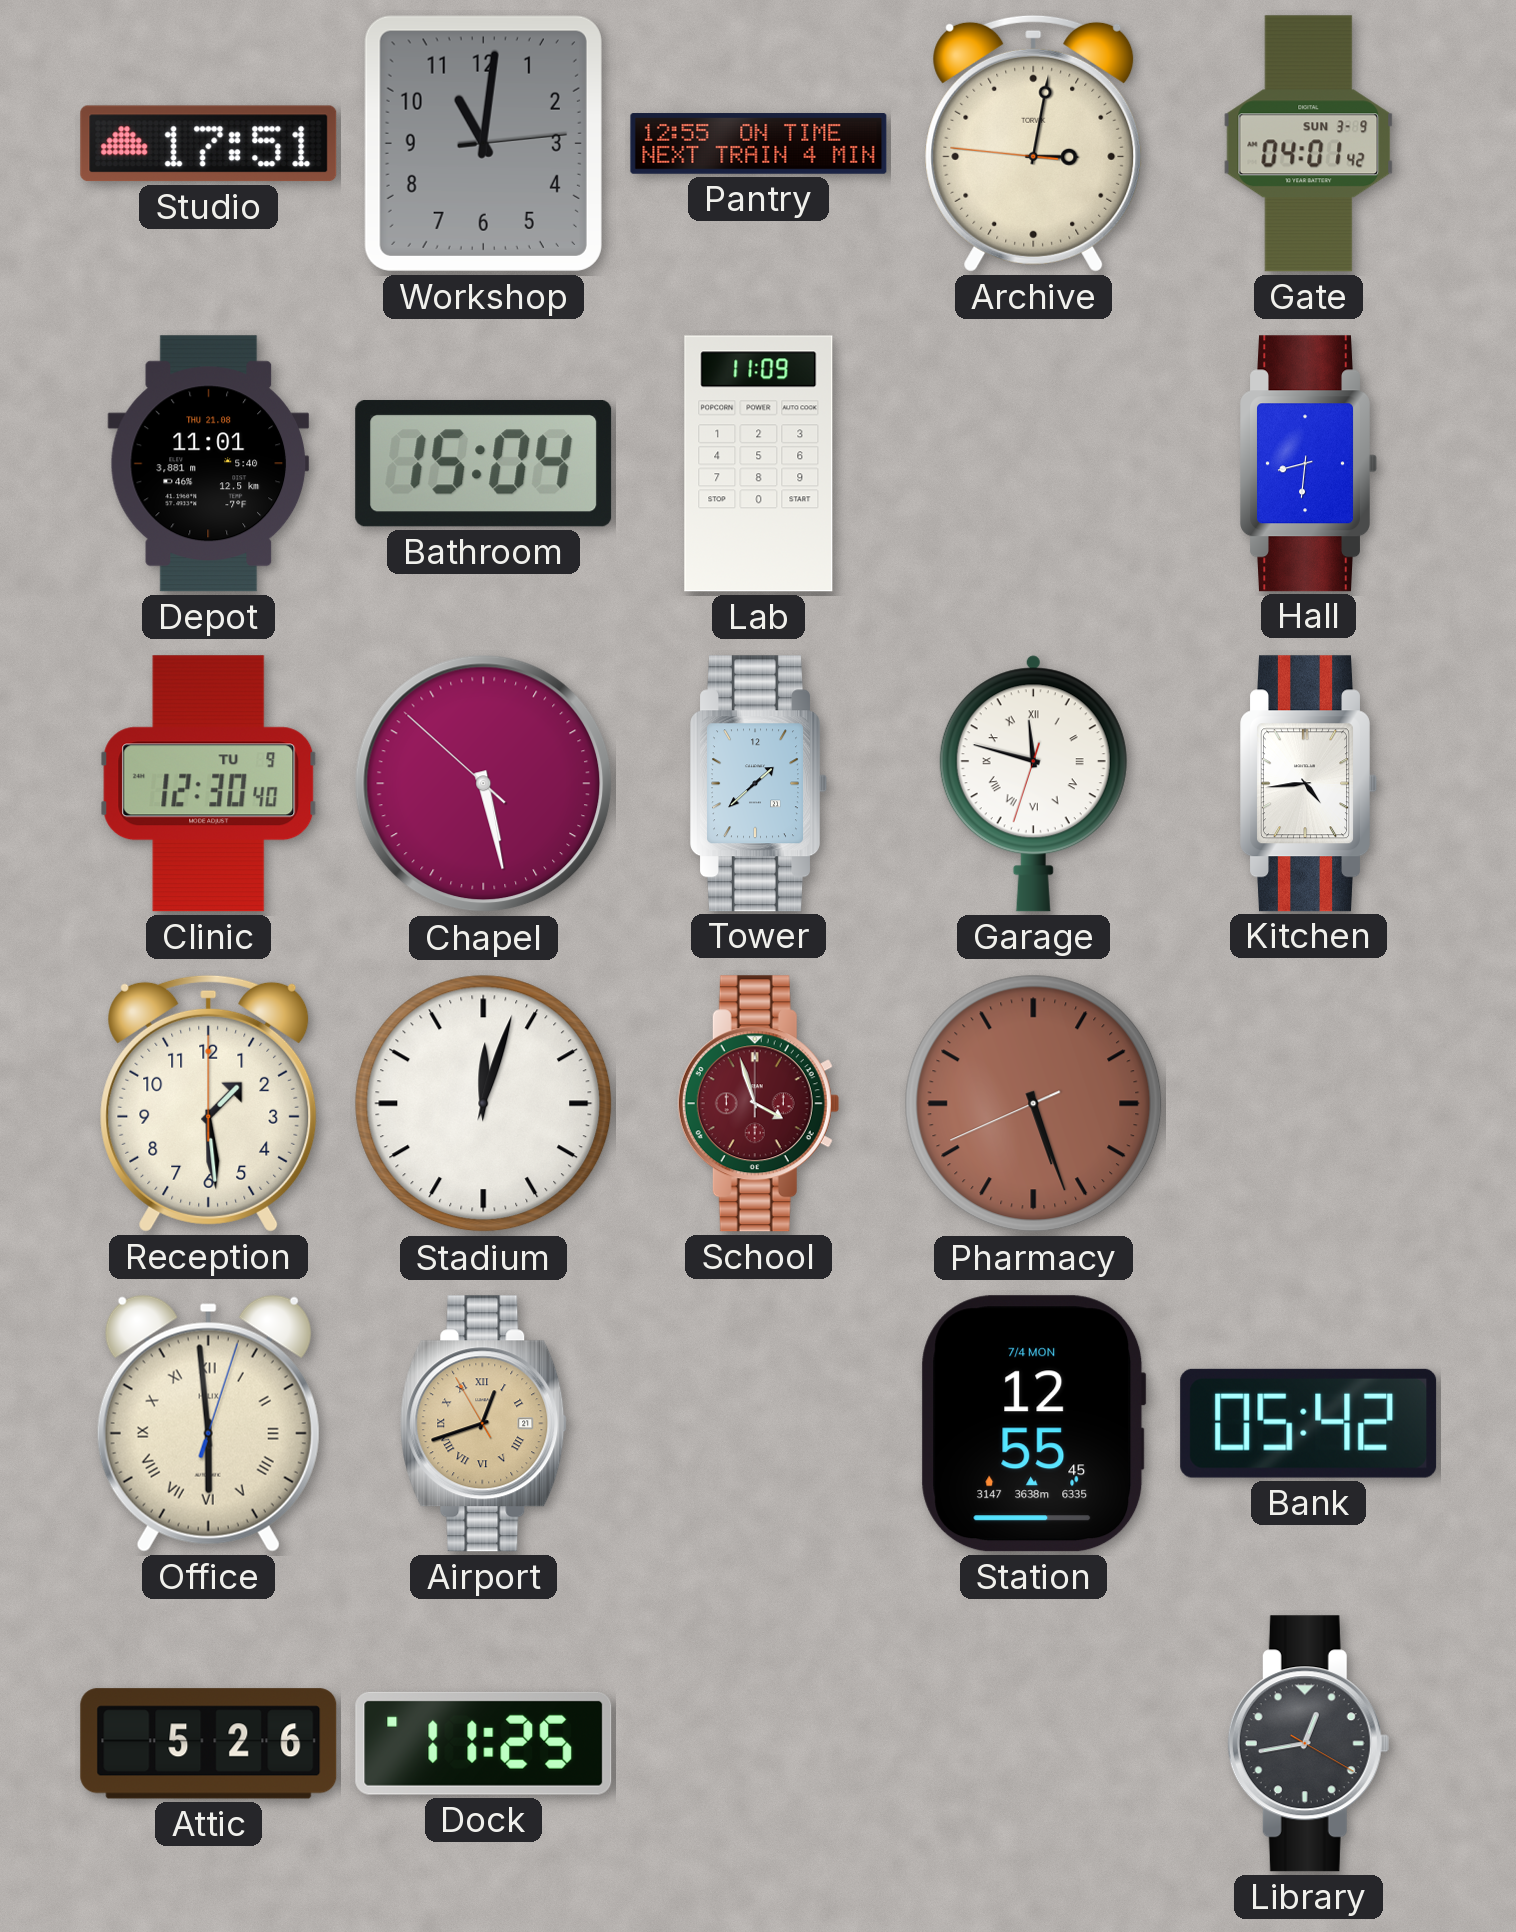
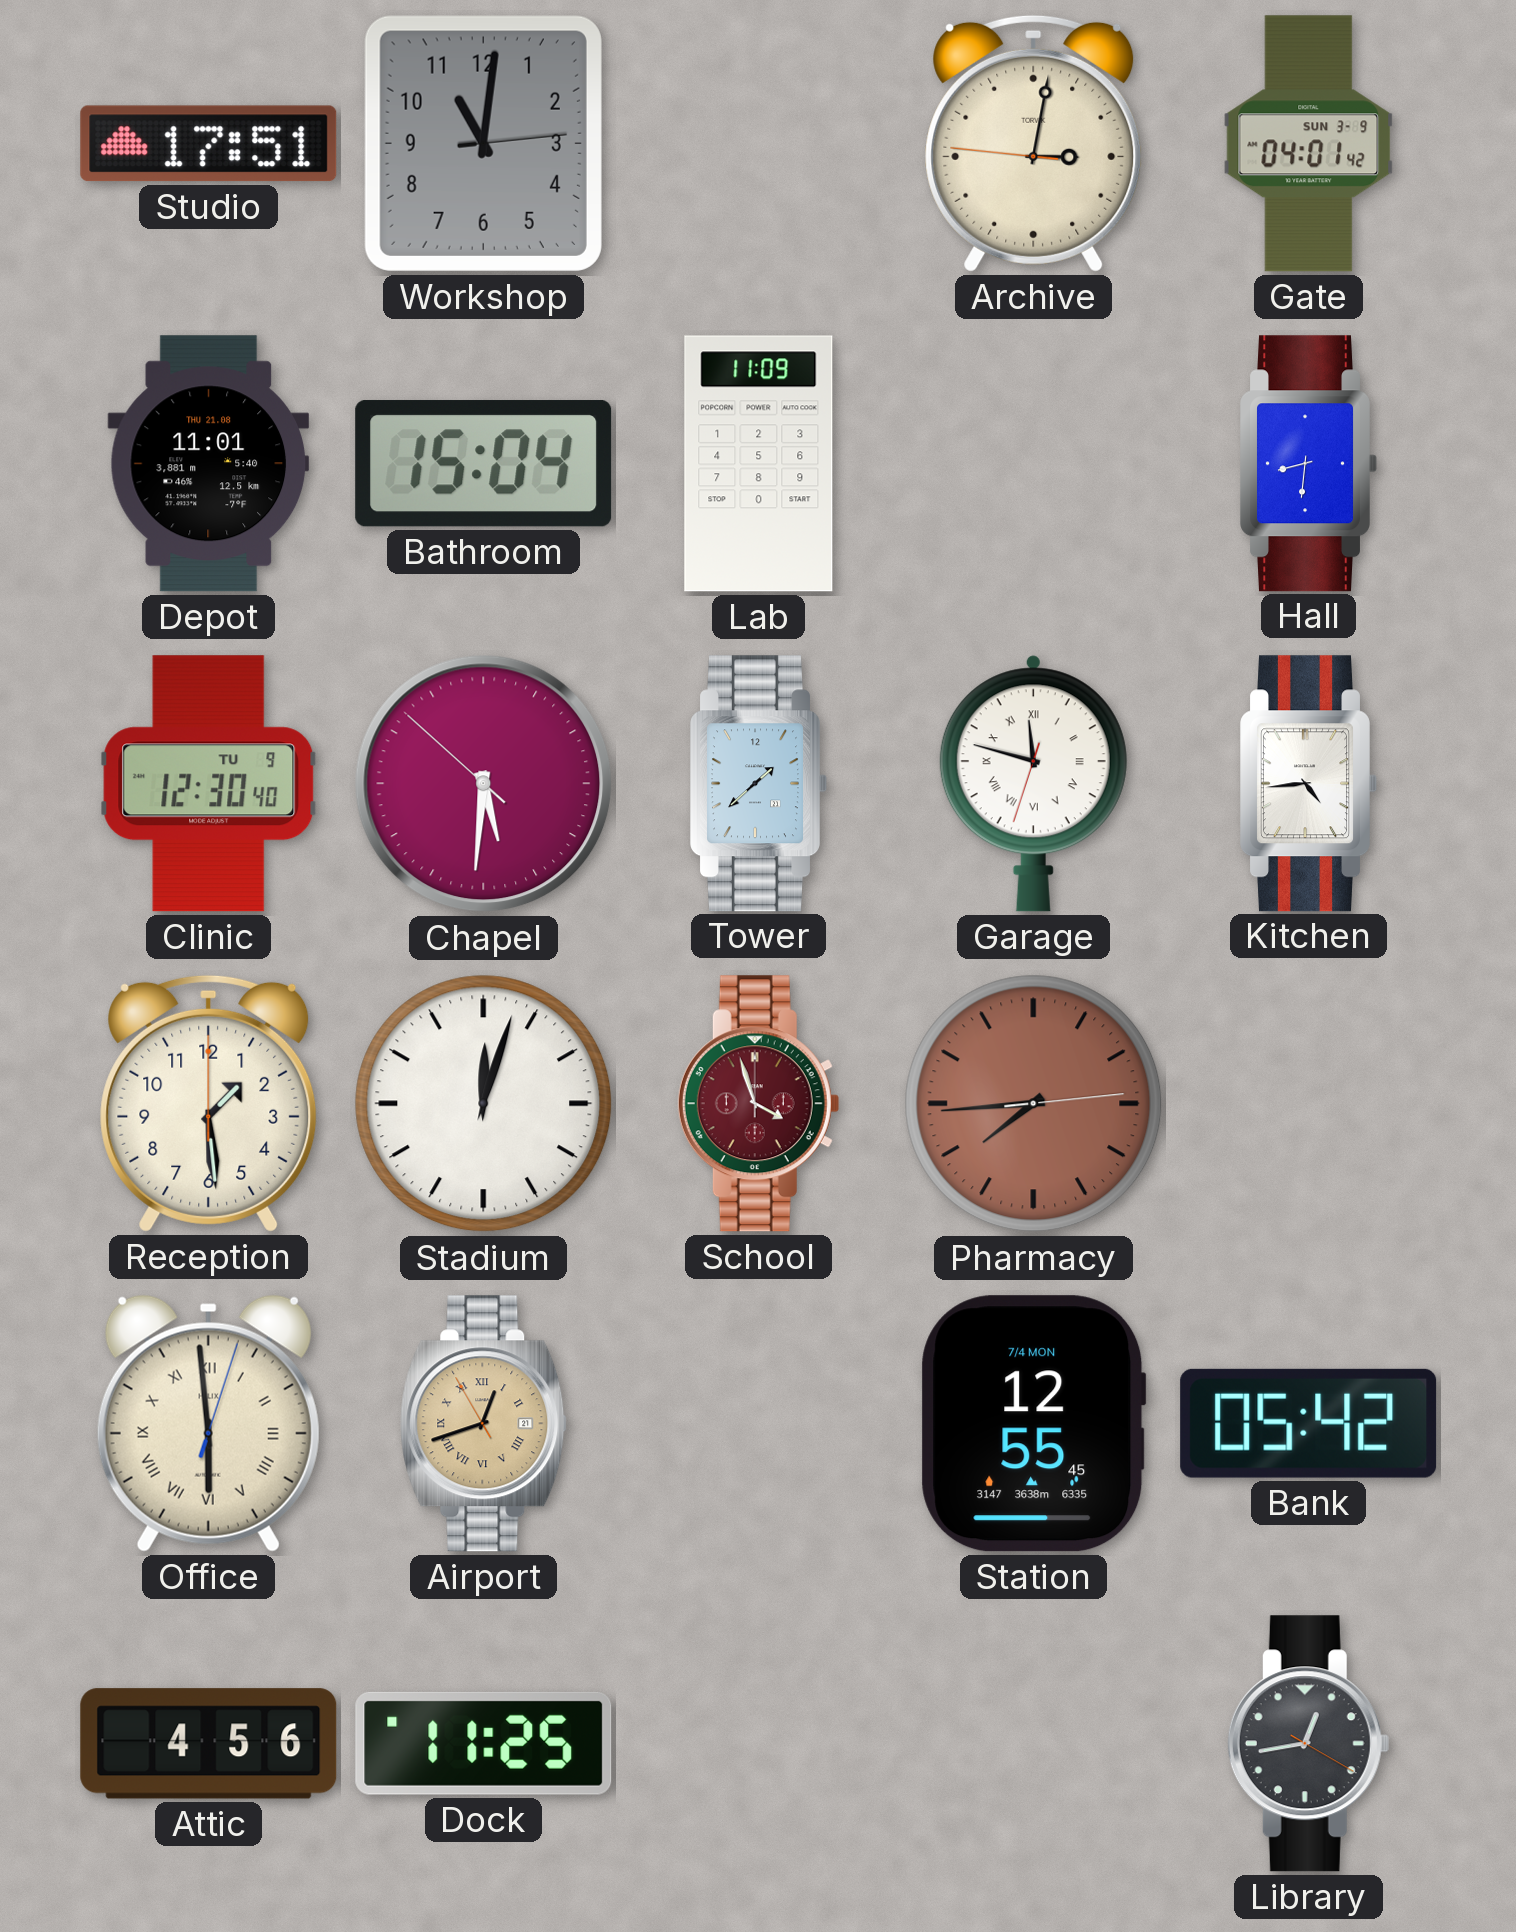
Pantry: 12:55 -> none (759, 144)
Chapel: 5:27 -> 5:30 (484, 784)
Pharmacy: 5:26 -> 7:44 (1034, 1104)
Attic: 5:26 -> 4:56 (209, 1744)
